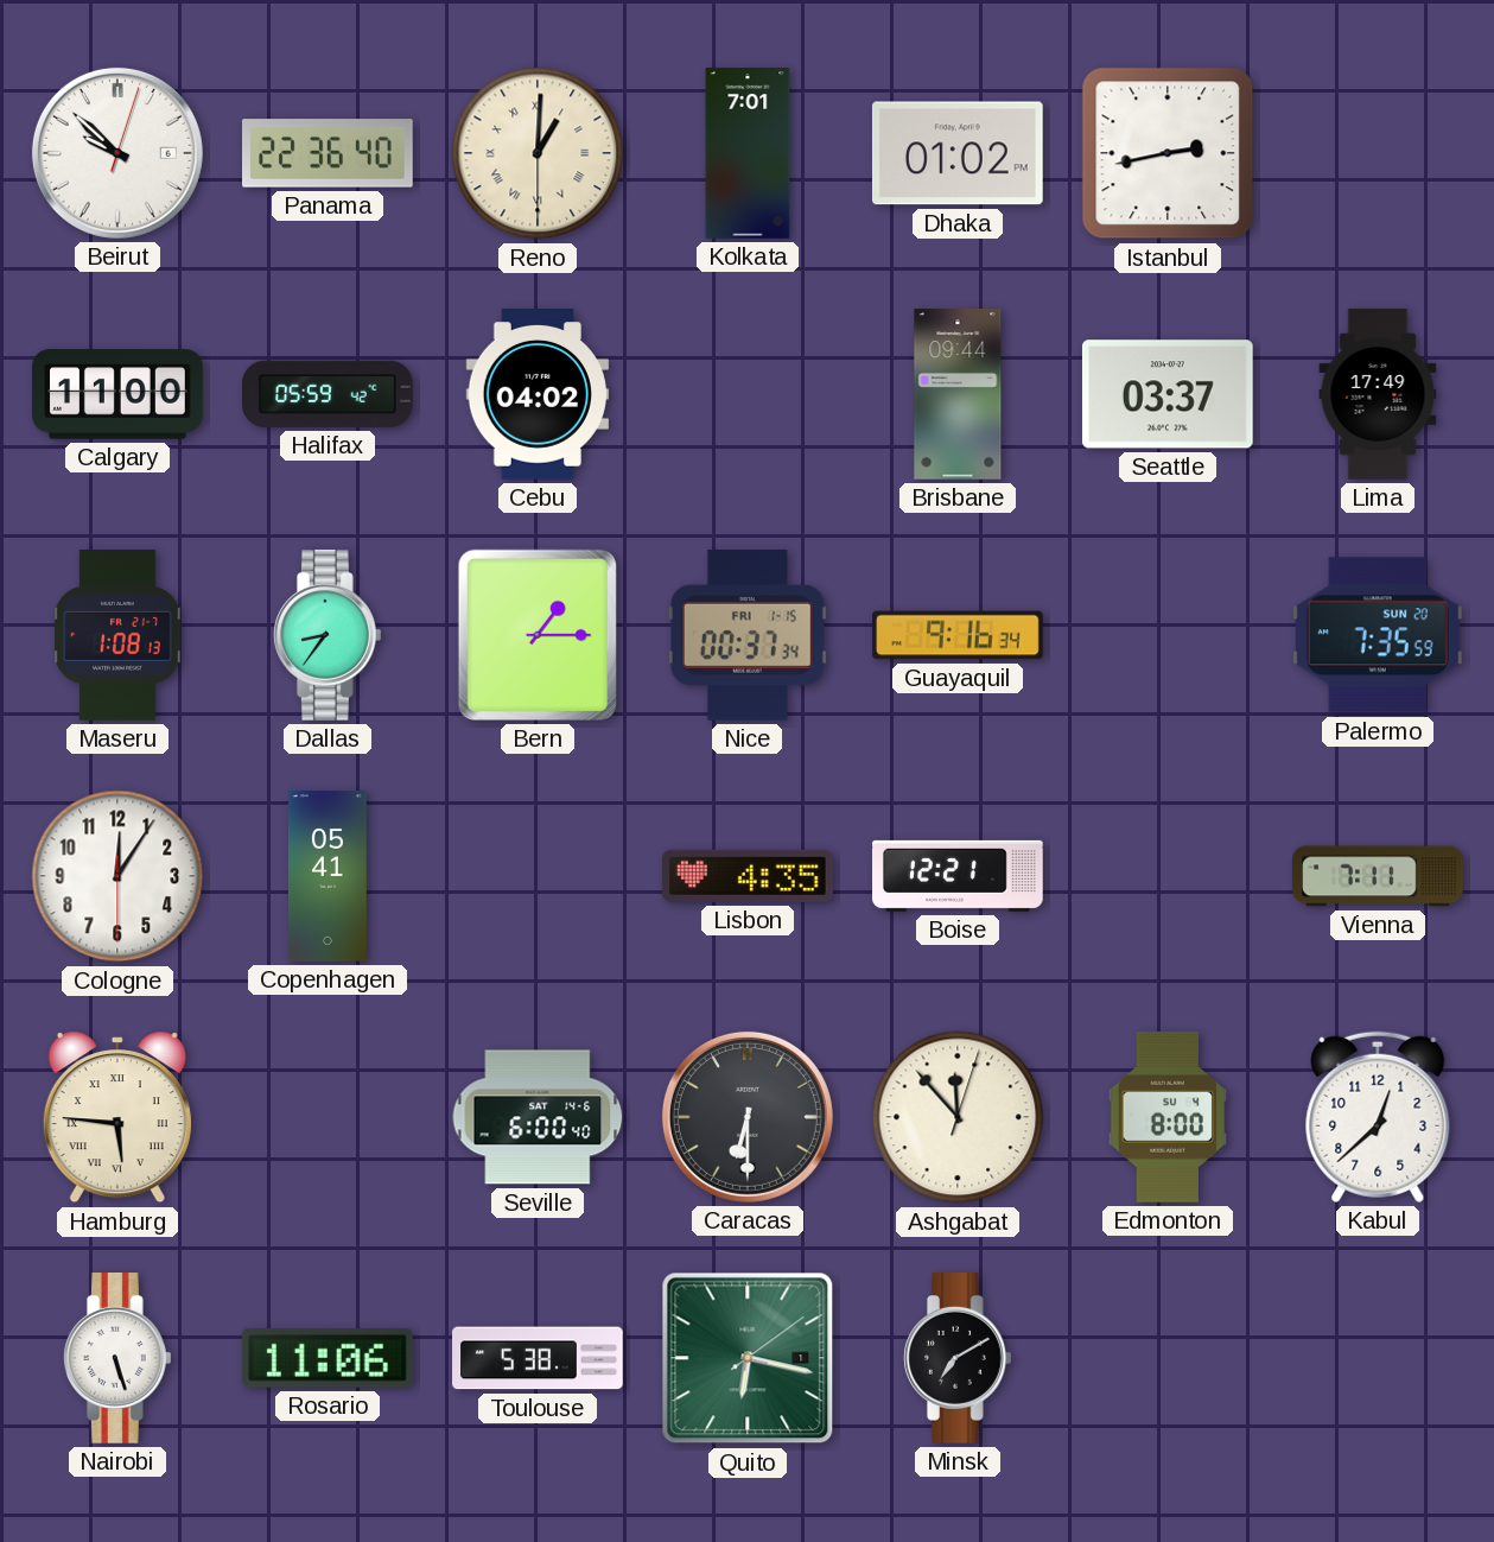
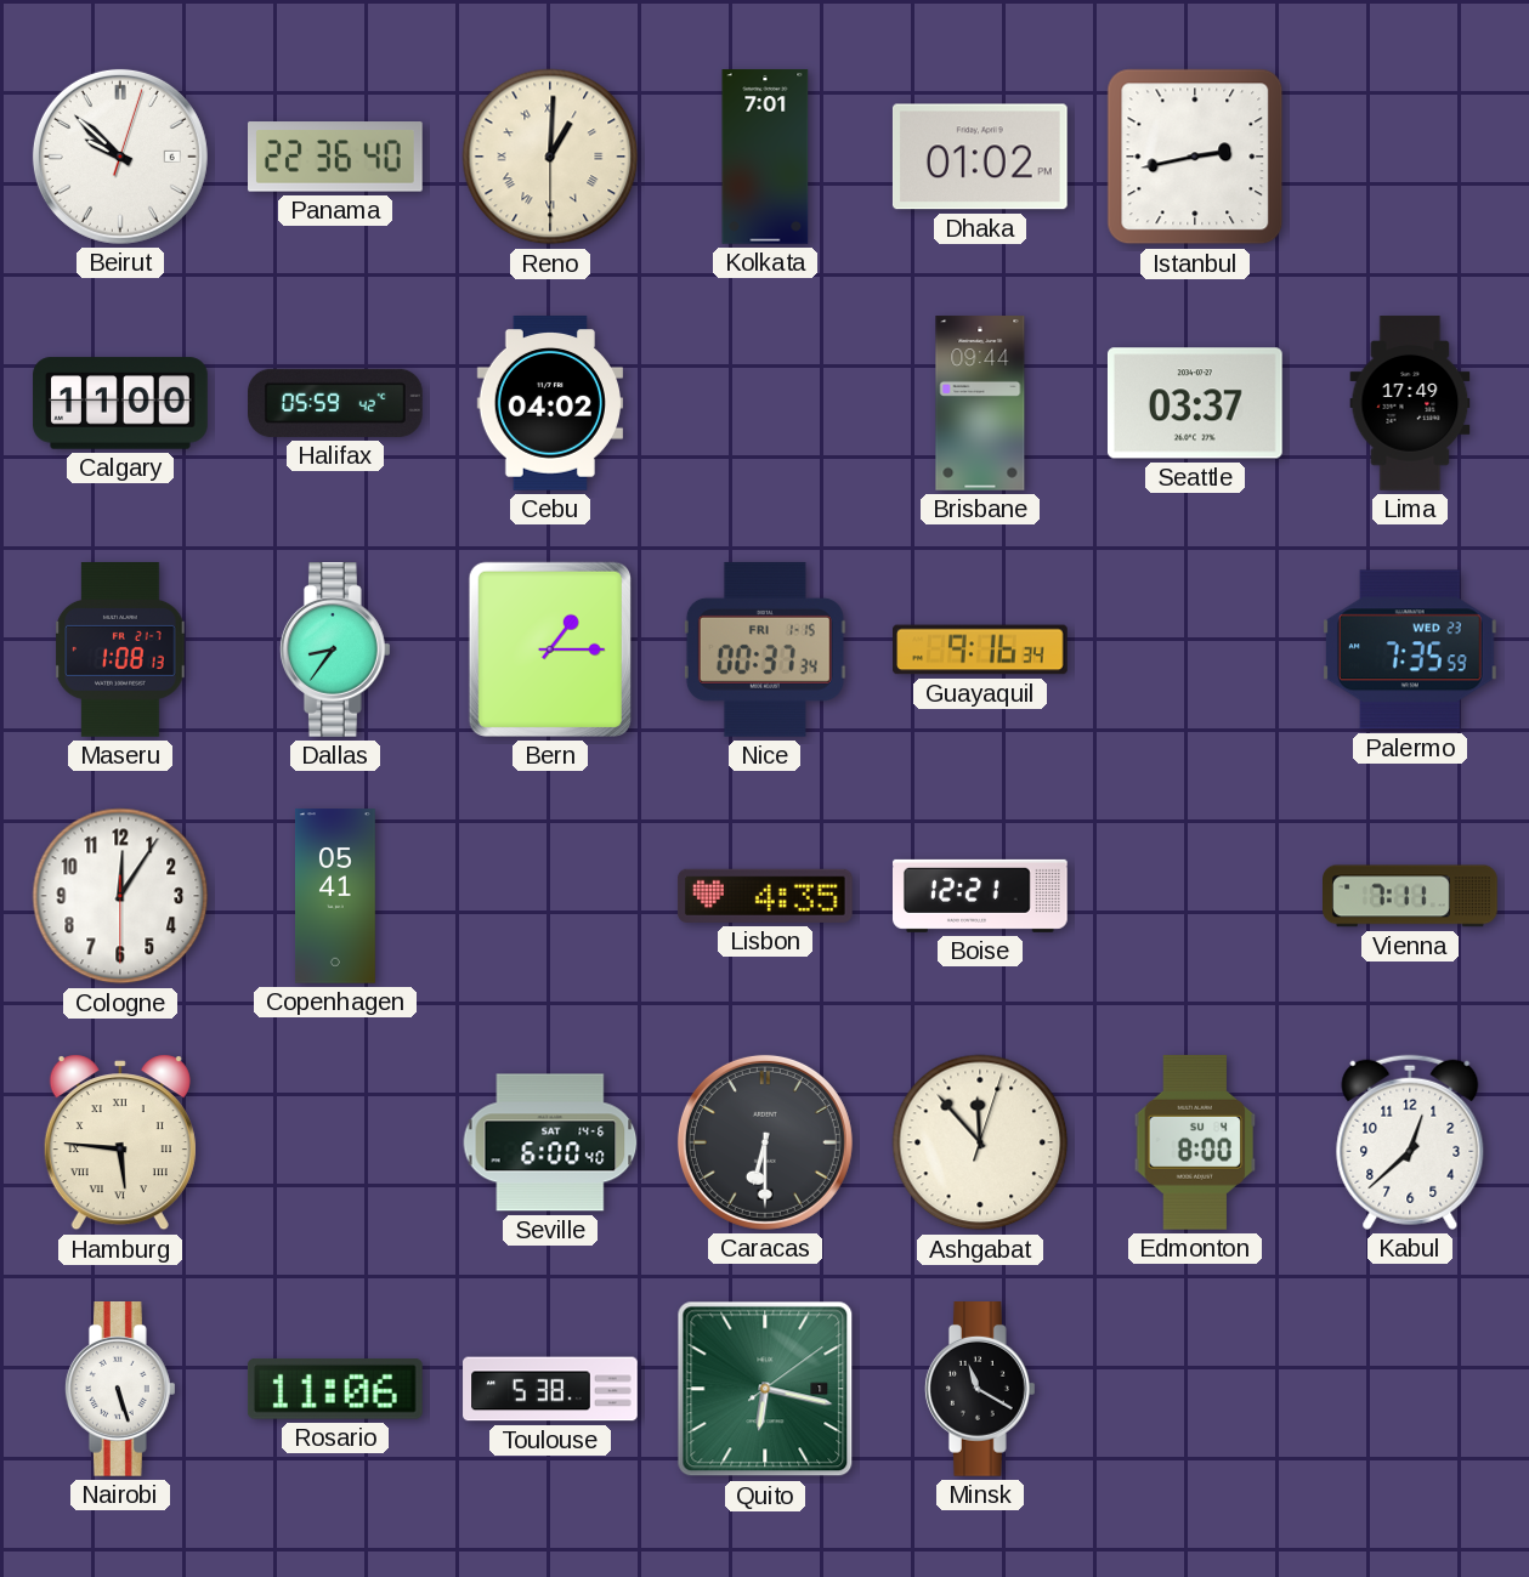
Palermo date: SUN 20 -> WED 23 (1410, 649)
Minsk: 7:10 -> 11:20 (980, 1390)
